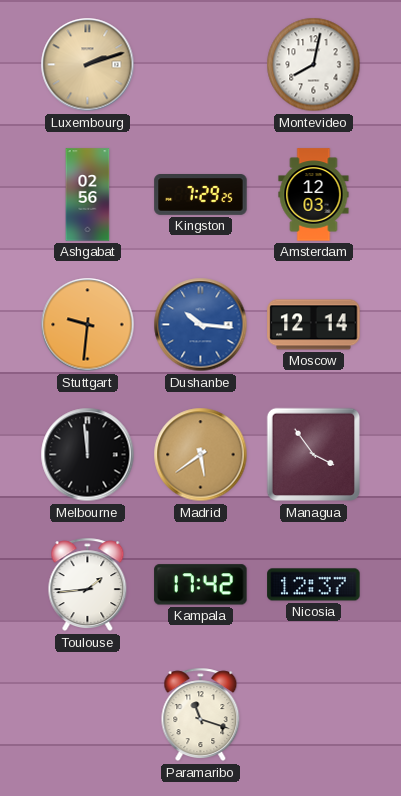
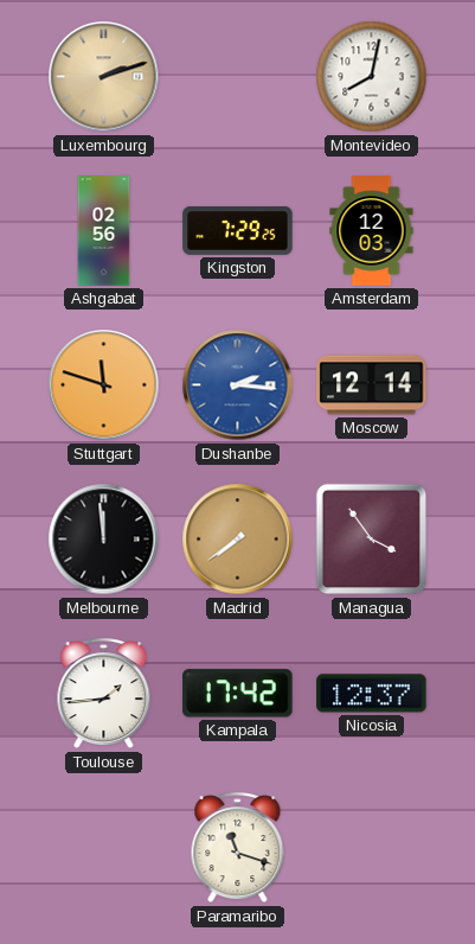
Stuttgart: 9:31 -> 11:48 (104, 385)
Dushanbe: 10:16 -> 2:16 (238, 385)
Madrid: 5:39 -> 7:39 (238, 540)
